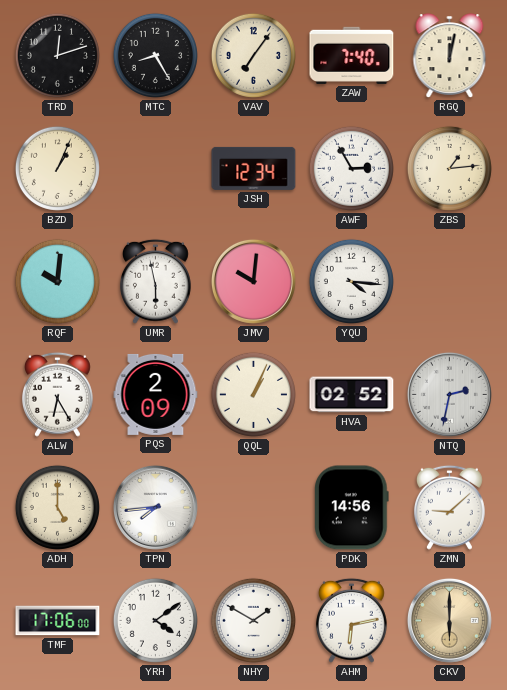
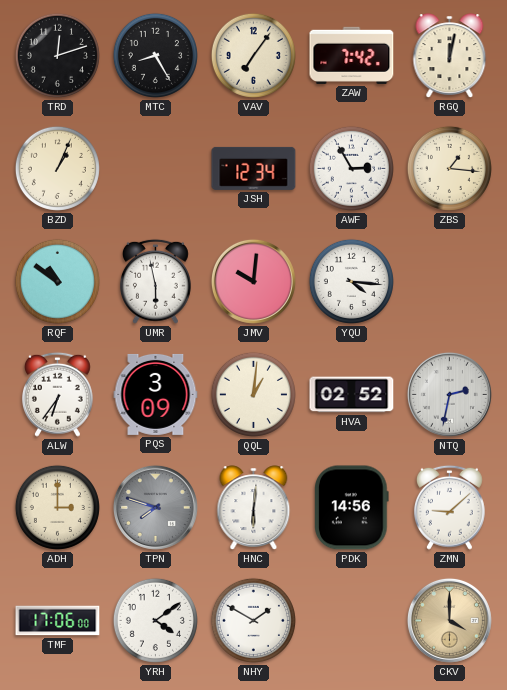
ZAW: 7:40 -> 7:42 (352, 55)
ZBS: 1:14 -> 1:16 (449, 168)
RQF: 10:01 -> 10:51 (57, 281)
ALW: 6:25 -> 6:36 (57, 394)
PQS: 2:09 -> 3:09 (156, 394)
QQL: 1:04 -> 1:01 (253, 394)
ADH: 5:00 -> 3:00 (57, 507)
TPN: 7:44 -> 7:48 (155, 507)
TPN dial: white -> grey (155, 507)
HNC: none -> 6:01 (254, 508)
AHM: 6:13 -> none (351, 620)
CKV: 6:00 -> 4:00 (449, 620)
